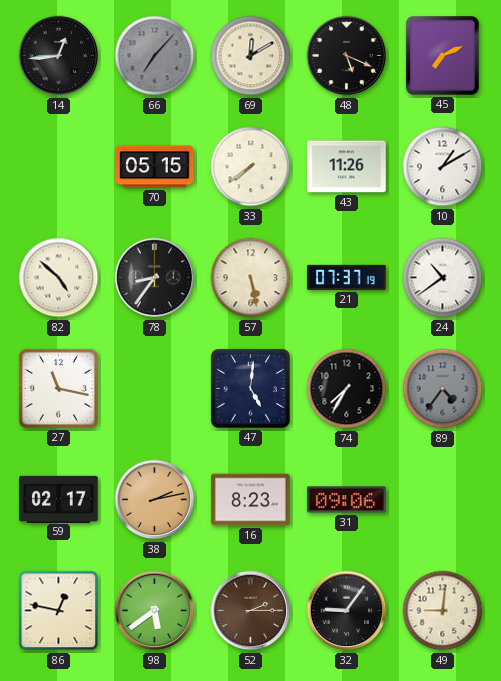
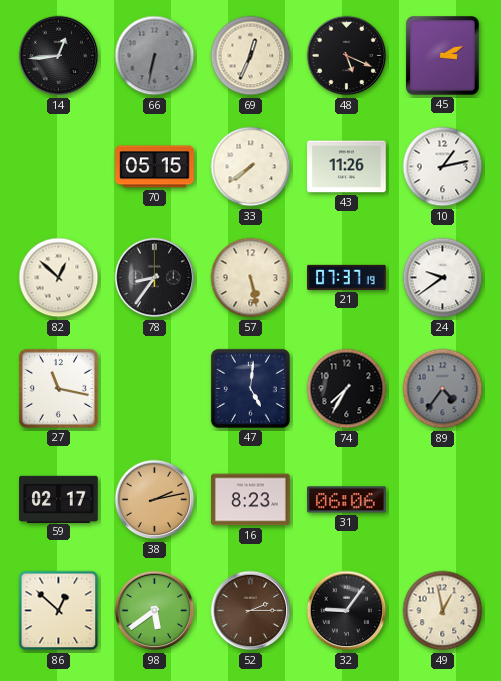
66: 7:07 -> 6:32 (155, 56)
69: 12:10 -> 12:34 (251, 56)
45: 7:11 -> 3:11 (442, 56)
10: 1:10 -> 1:13 (443, 167)
82: 4:52 -> 12:52 (59, 278)
24: 10:39 -> 9:39 (443, 278)
31: 09:06 -> 06:06 (347, 500)
86: 12:47 -> 12:52 (59, 611)
49: 9:01 -> 12:58 (443, 611)
